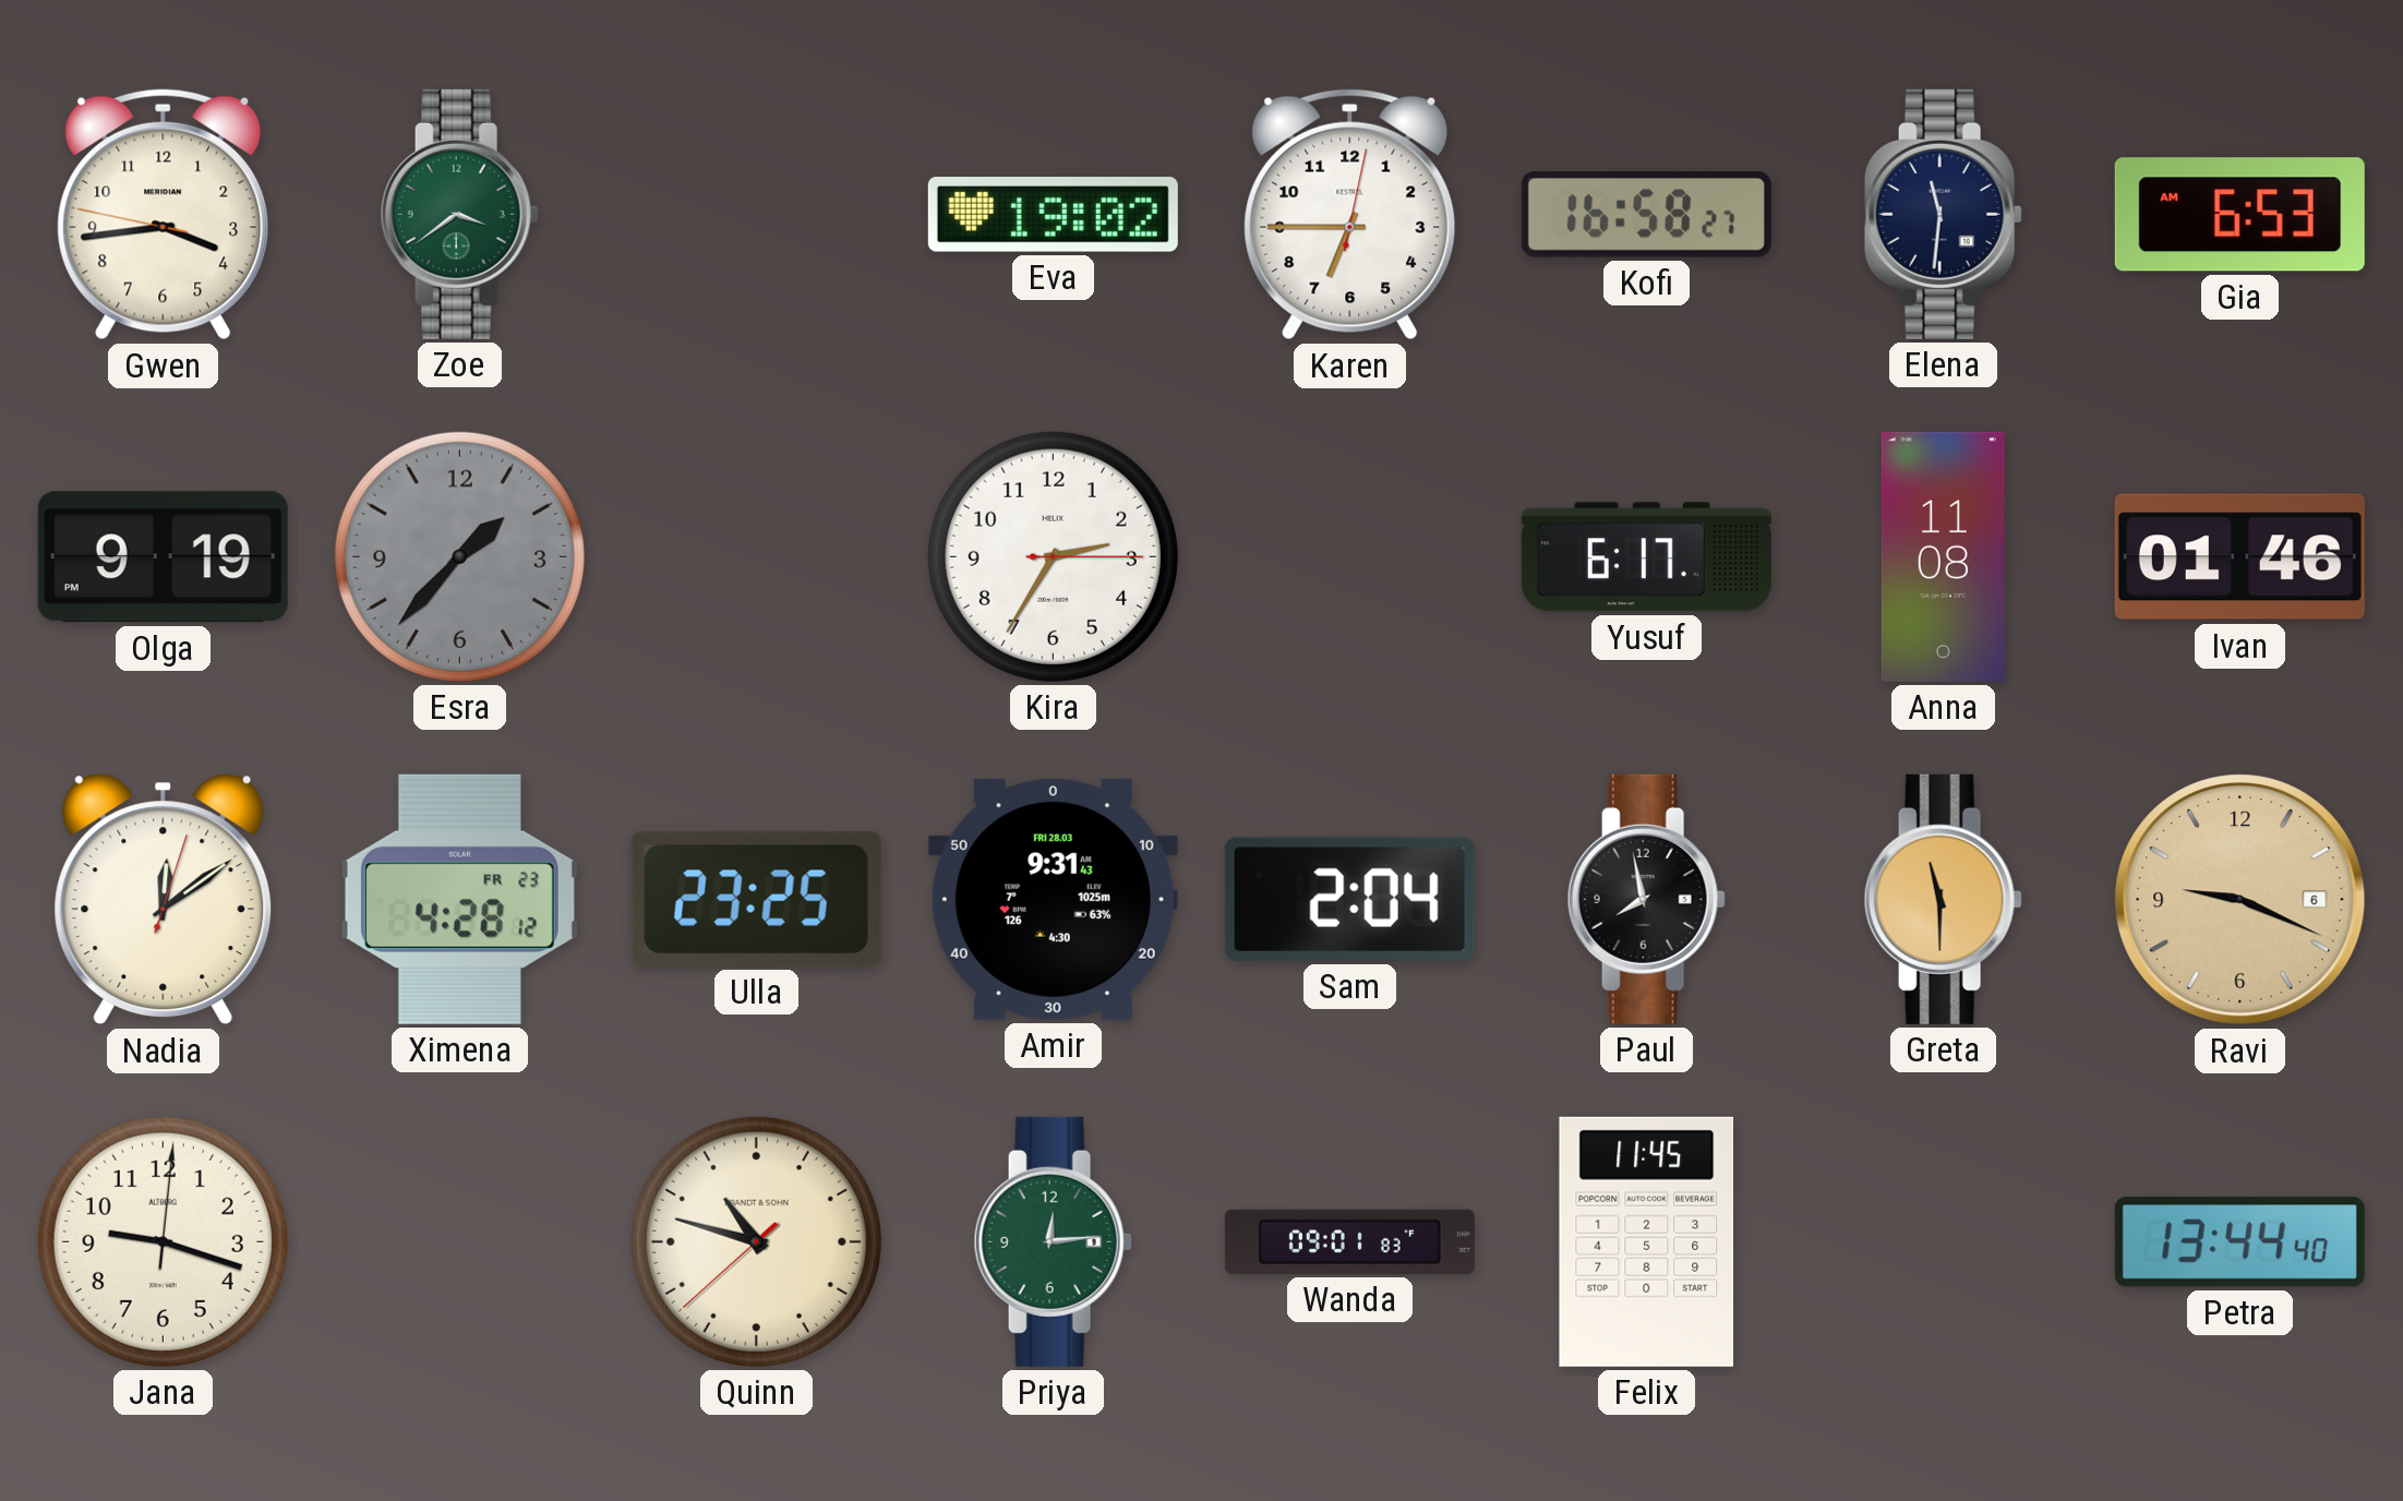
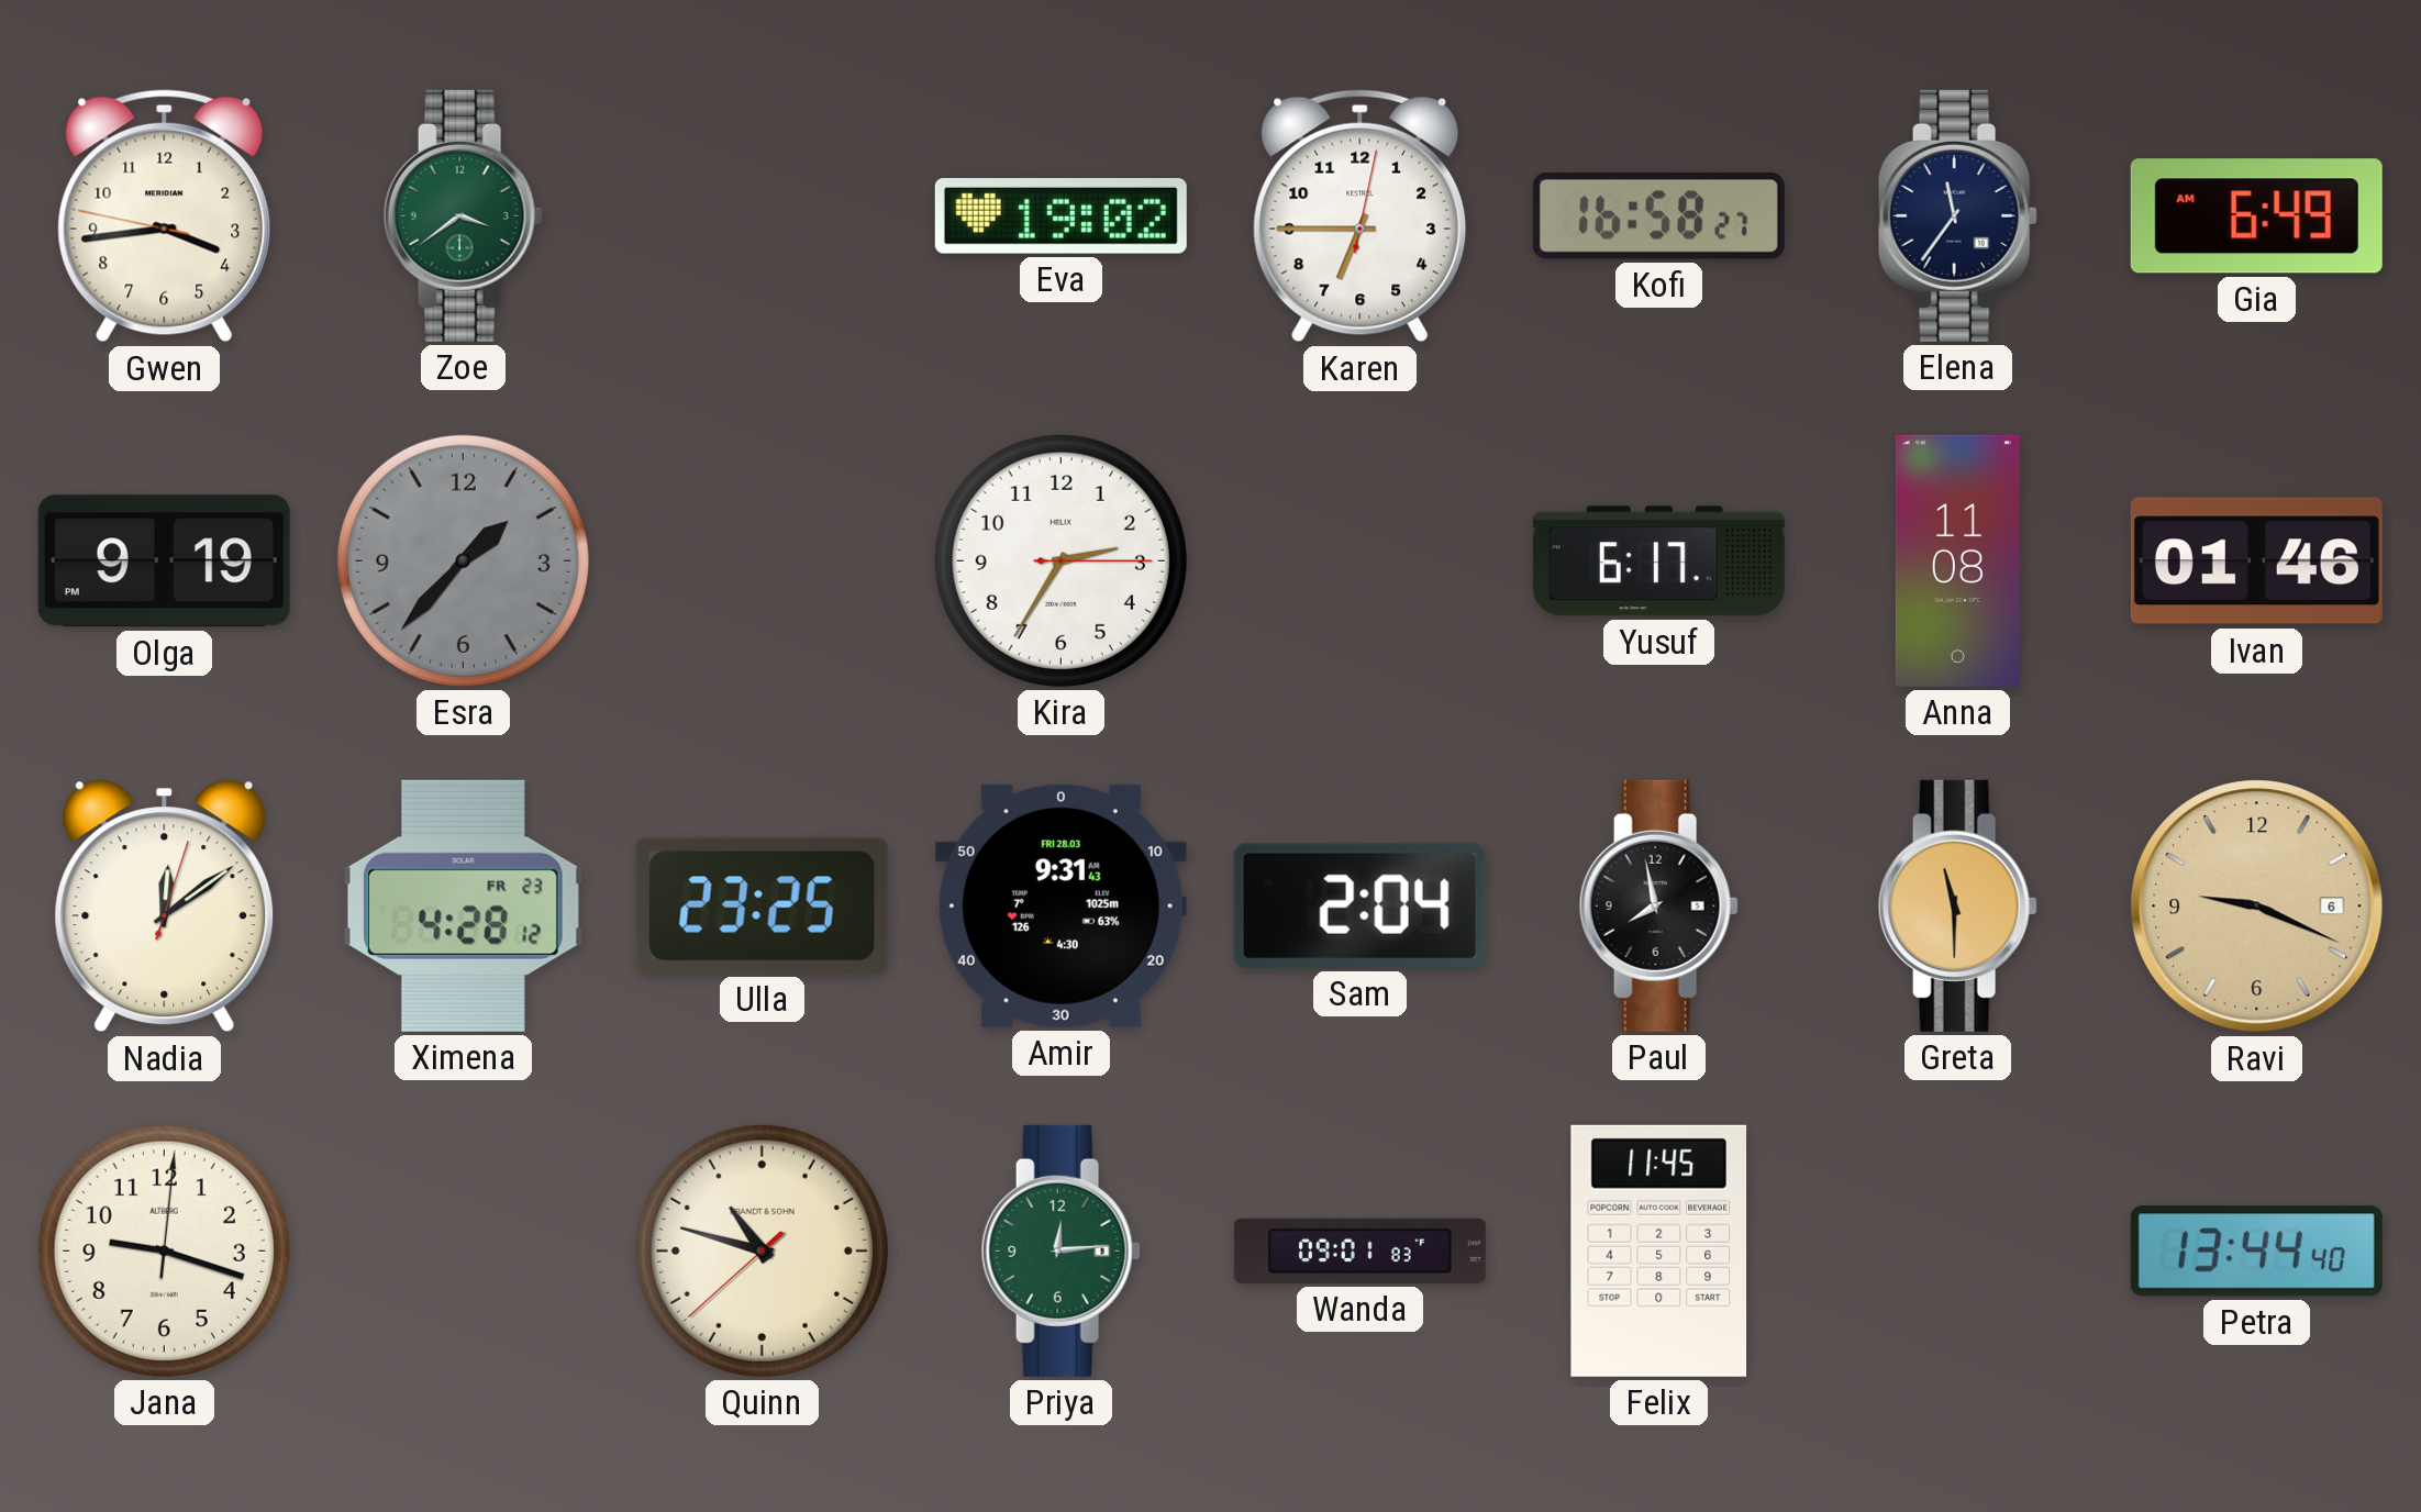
Elena: 11:31 -> 11:36 (1957, 215)
Gia: 6:53 -> 6:49 (2256, 216)
